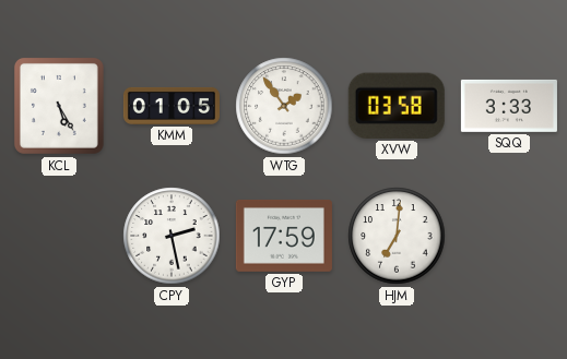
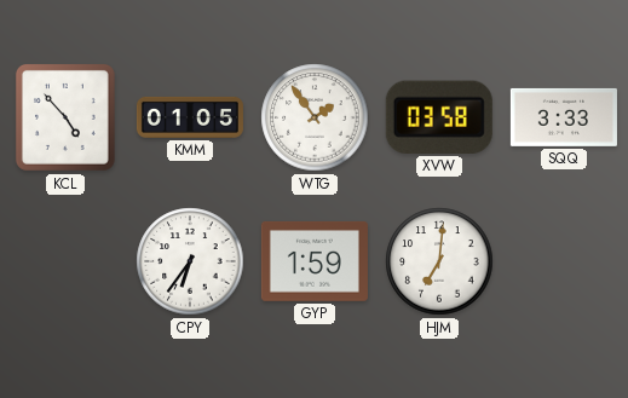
KCL: 5:25 -> 4:53 (65, 117)
CPY: 2:28 -> 6:36 (190, 261)
GYP: 17:59 -> 1:59 (315, 261)
